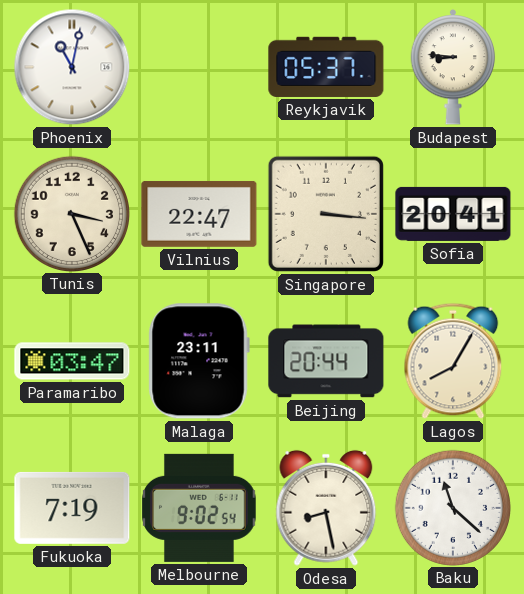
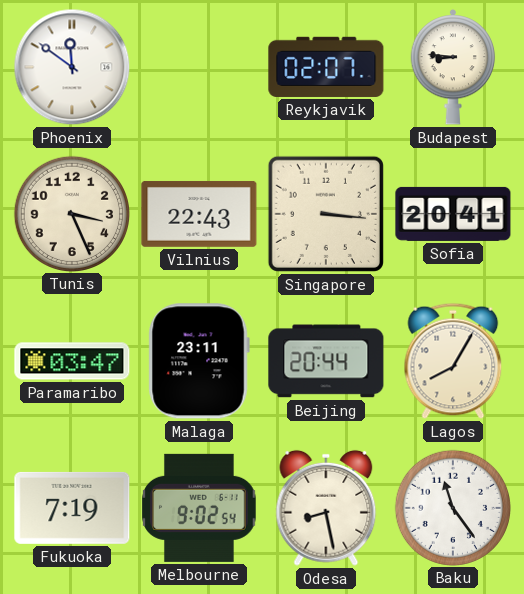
Phoenix: 11:02 -> 11:51 (72, 67)
Reykjavik: 05:37 -> 02:07 (326, 67)
Vilnius: 22:47 -> 22:43 (199, 214)
Baku: 11:22 -> 11:24 (452, 507)
